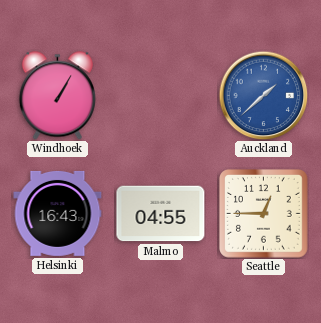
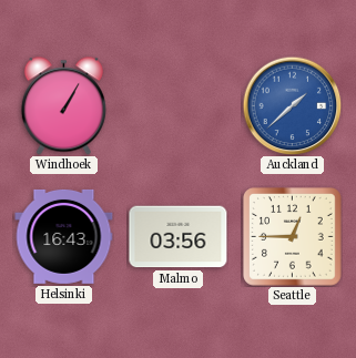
Malmo: 04:55 -> 03:56 (179, 237)
